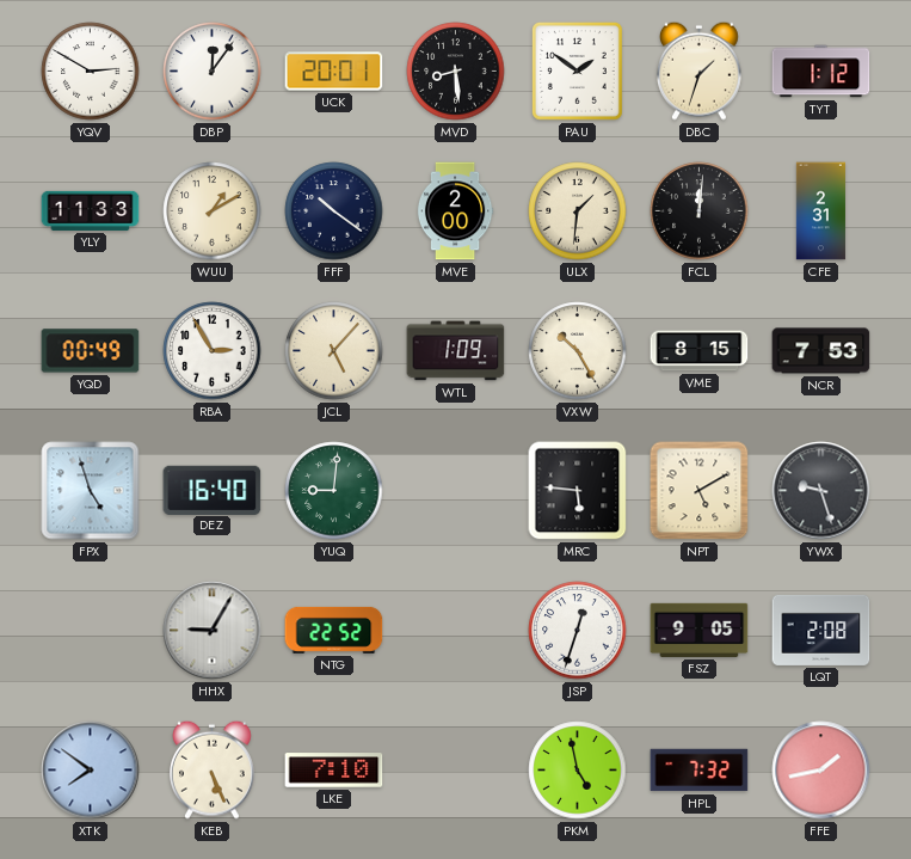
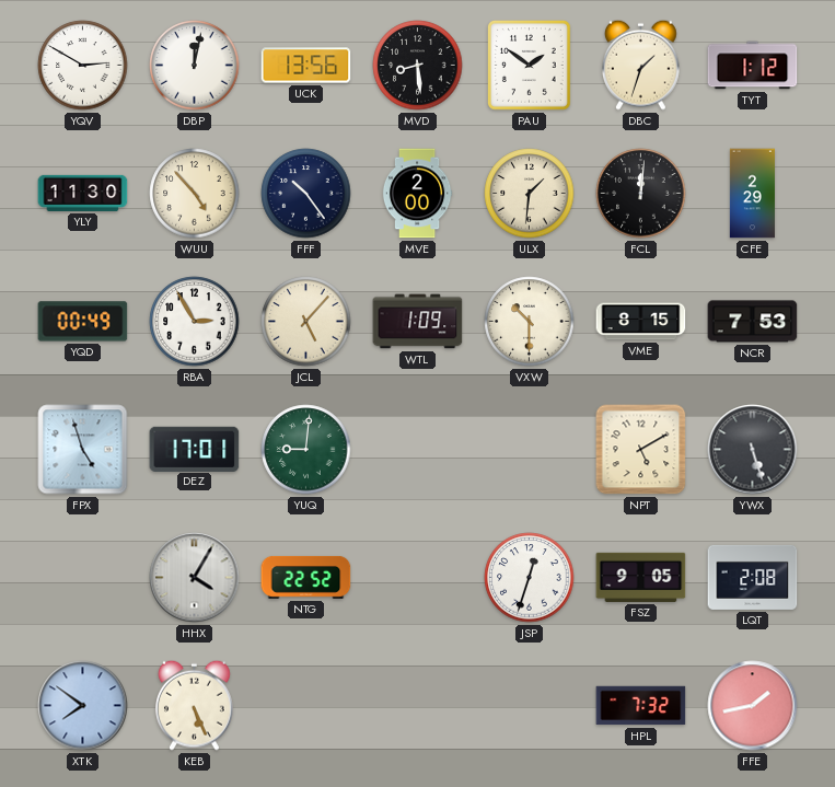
DBP: 12:06 -> 12:02 (195, 66)
UCK: 20:01 -> 13:56 (306, 66)
YLY: 11:33 -> 11:30 (83, 193)
WUU: 1:10 -> 4:53 (195, 194)
FFF: 10:21 -> 10:24 (306, 194)
CFE: 2:31 -> 2:29 (752, 194)
VXW: 10:25 -> 10:30 (530, 322)
DEZ: 16:40 -> 17:01 (195, 449)
MRC: 5:46 -> none (578, 491)
YWX: 9:27 -> 5:27 (753, 450)
HHX: 9:05 -> 4:05 (195, 578)
LKE: 7:10 -> none (334, 771)
PKM: 4:58 -> none (578, 771)
